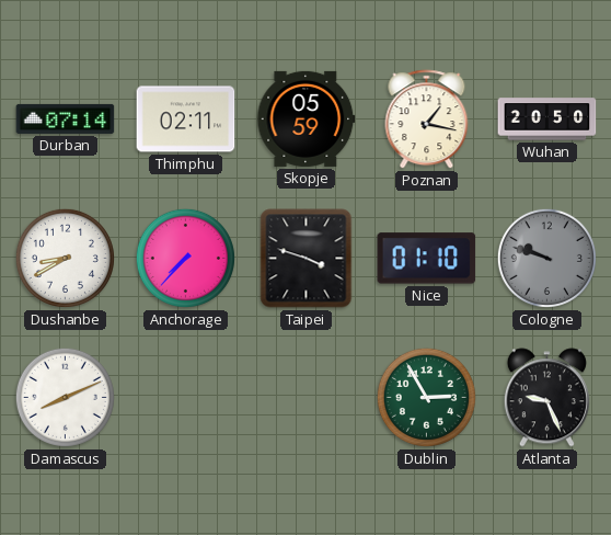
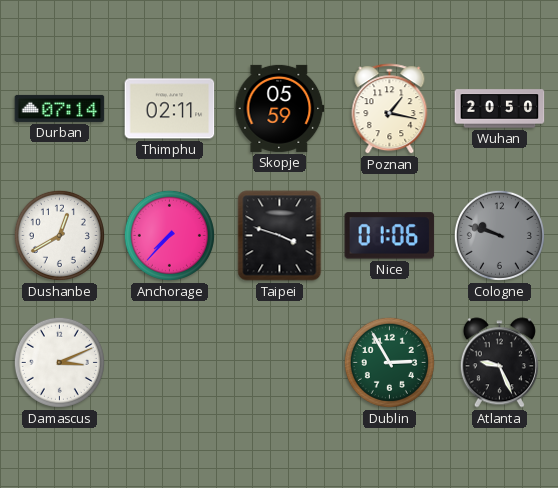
Dushanbe: 8:40 -> 12:40 (59, 235)
Nice: 01:10 -> 01:06 (390, 236)
Damascus: 8:11 -> 3:11 (59, 362)
